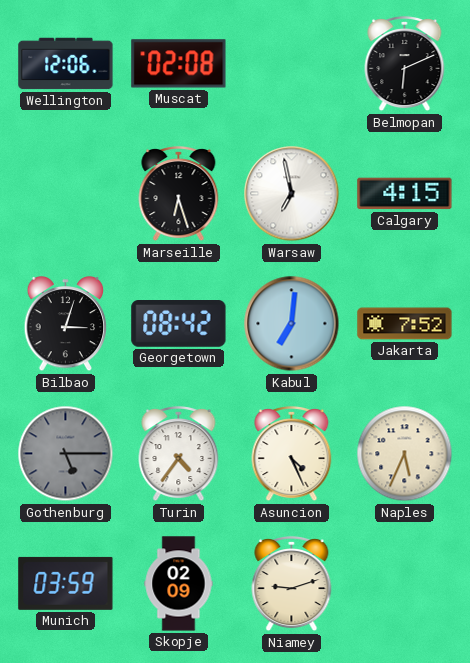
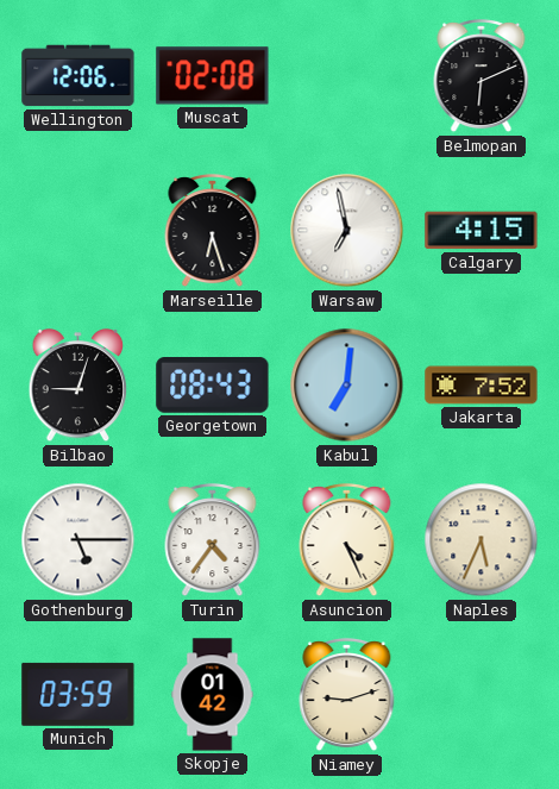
Bilbao: 3:03 -> 9:03 (78, 386)
Georgetown: 08:42 -> 08:43 (213, 386)
Gothenburg dial: grey -> white (78, 540)
Skopje: 02:09 -> 01:42 (213, 695)
